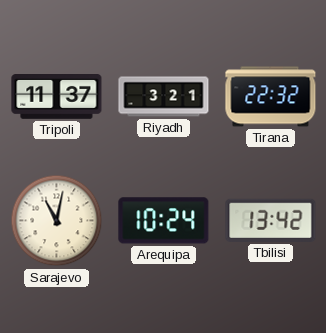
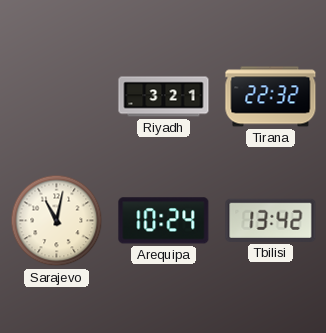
Tripoli: 11:37 -> none (57, 97)
